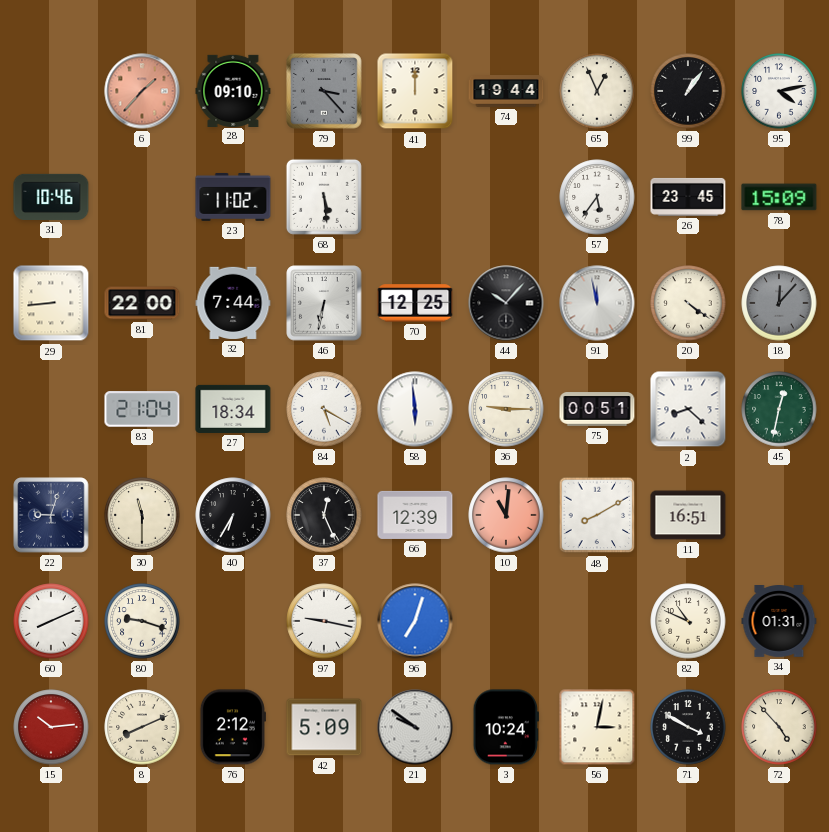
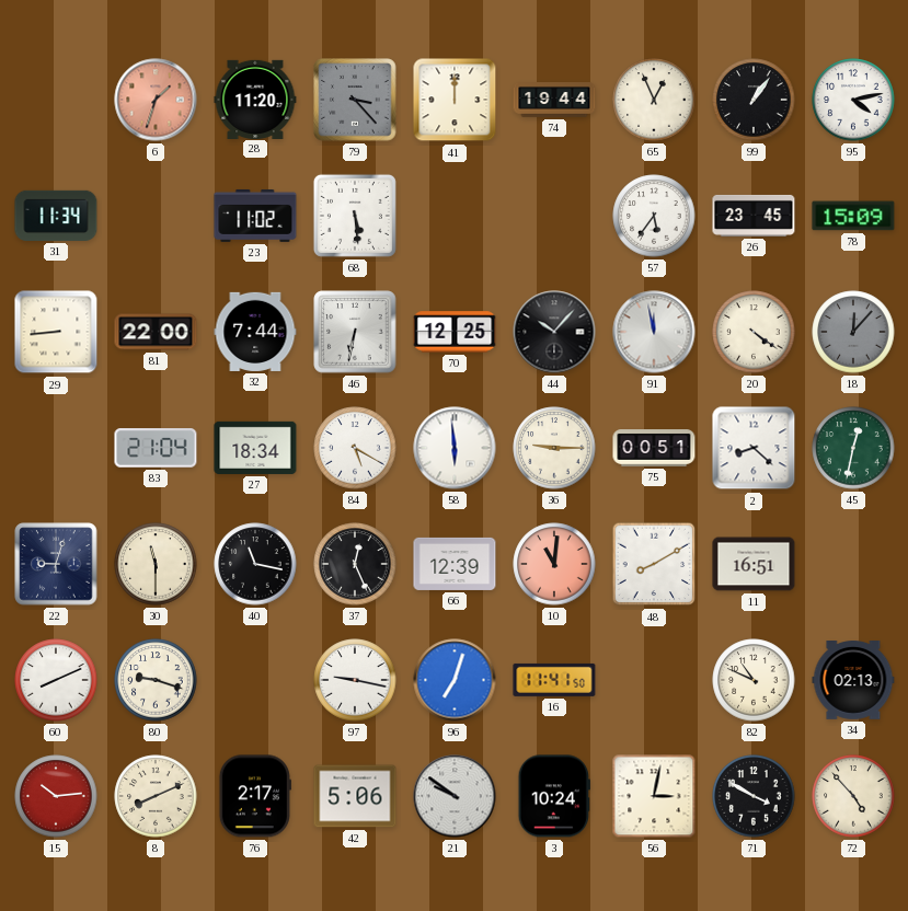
6: 1:37 -> 1:33 (156, 100)
28: 09:10 -> 11:20 (255, 99)
31: 10:46 -> 11:34 (56, 216)
40: 6:35 -> 11:17 (255, 564)
16: none -> 11:41 (554, 680)
34: 01:31 -> 02:13 (853, 681)
76: 2:12 -> 2:17 (255, 796)
42: 5:09 -> 5:06 (355, 796)
